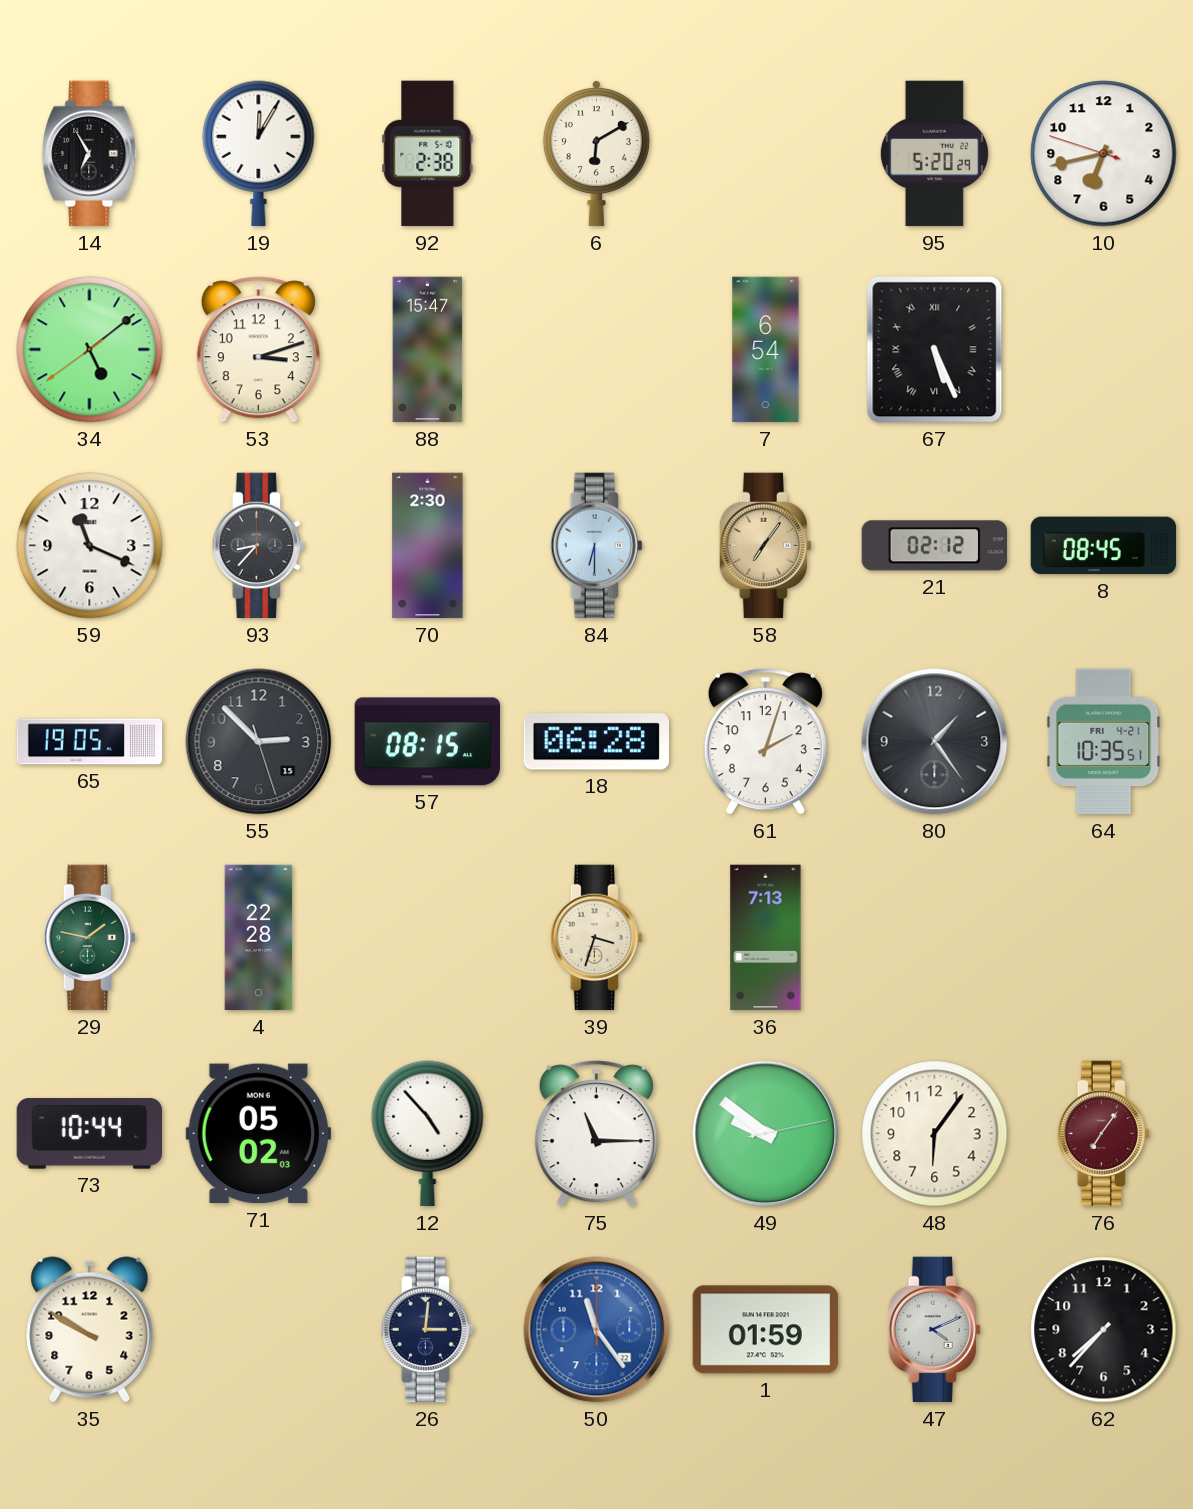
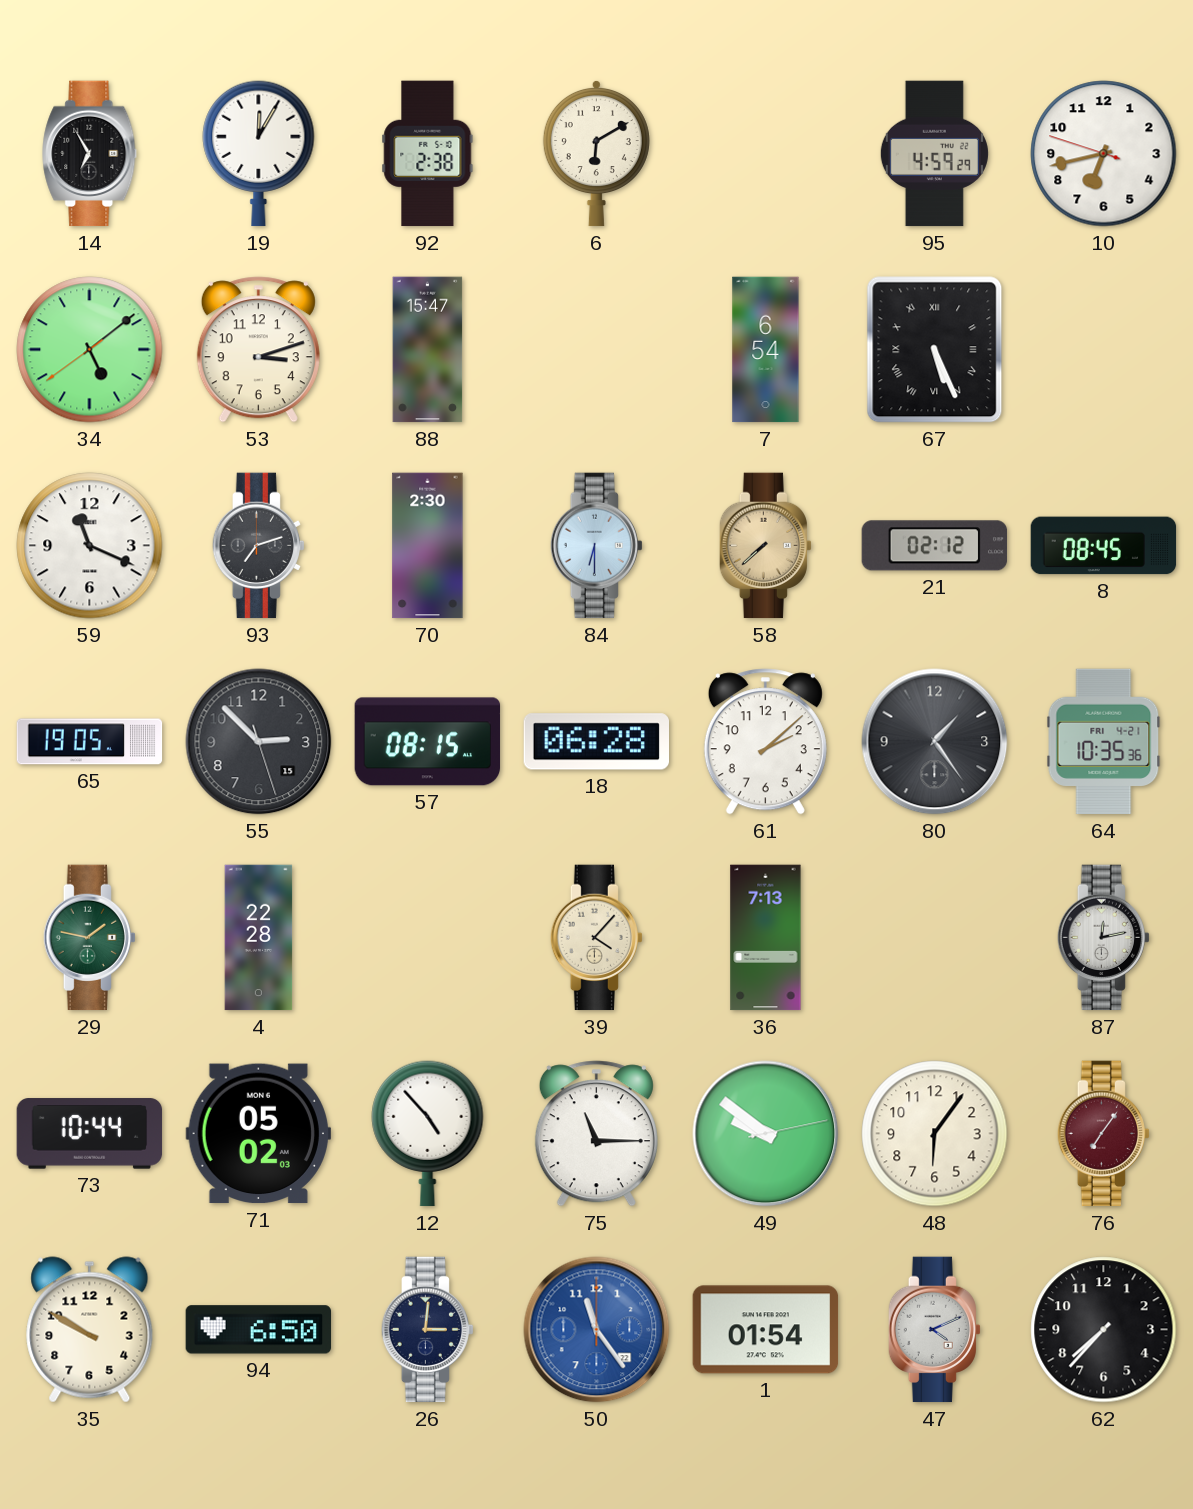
95: 5:20 -> 4:59 (934, 154)
93: 8:37 -> 7:12 (258, 546)
58: 7:06 -> 7:38 (765, 546)
61: 2:03 -> 2:08 (765, 742)
64: 10:35:51 -> 10:35:36 (1104, 742)
39: 3:33 -> 4:07 (596, 938)
87: none -> 12:13 (1103, 938)
94: none -> 6:50 (259, 1330)
1: 01:59 -> 01:54 (766, 1330)
